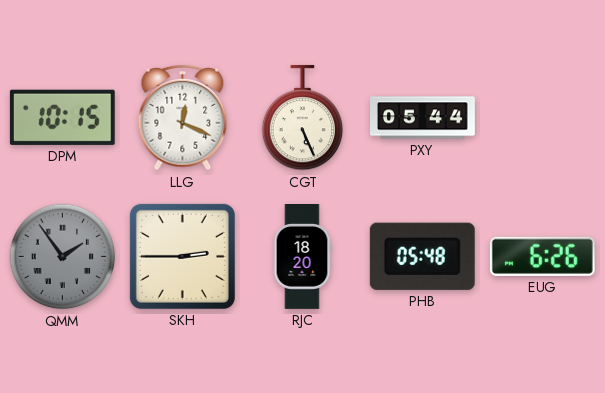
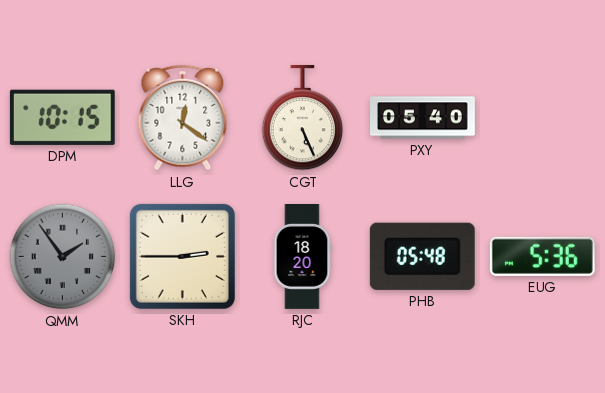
LLG: 12:19 -> 12:21 (183, 118)
PXY: 05:44 -> 05:40 (423, 118)
EUG: 6:26 -> 5:36 (542, 256)
